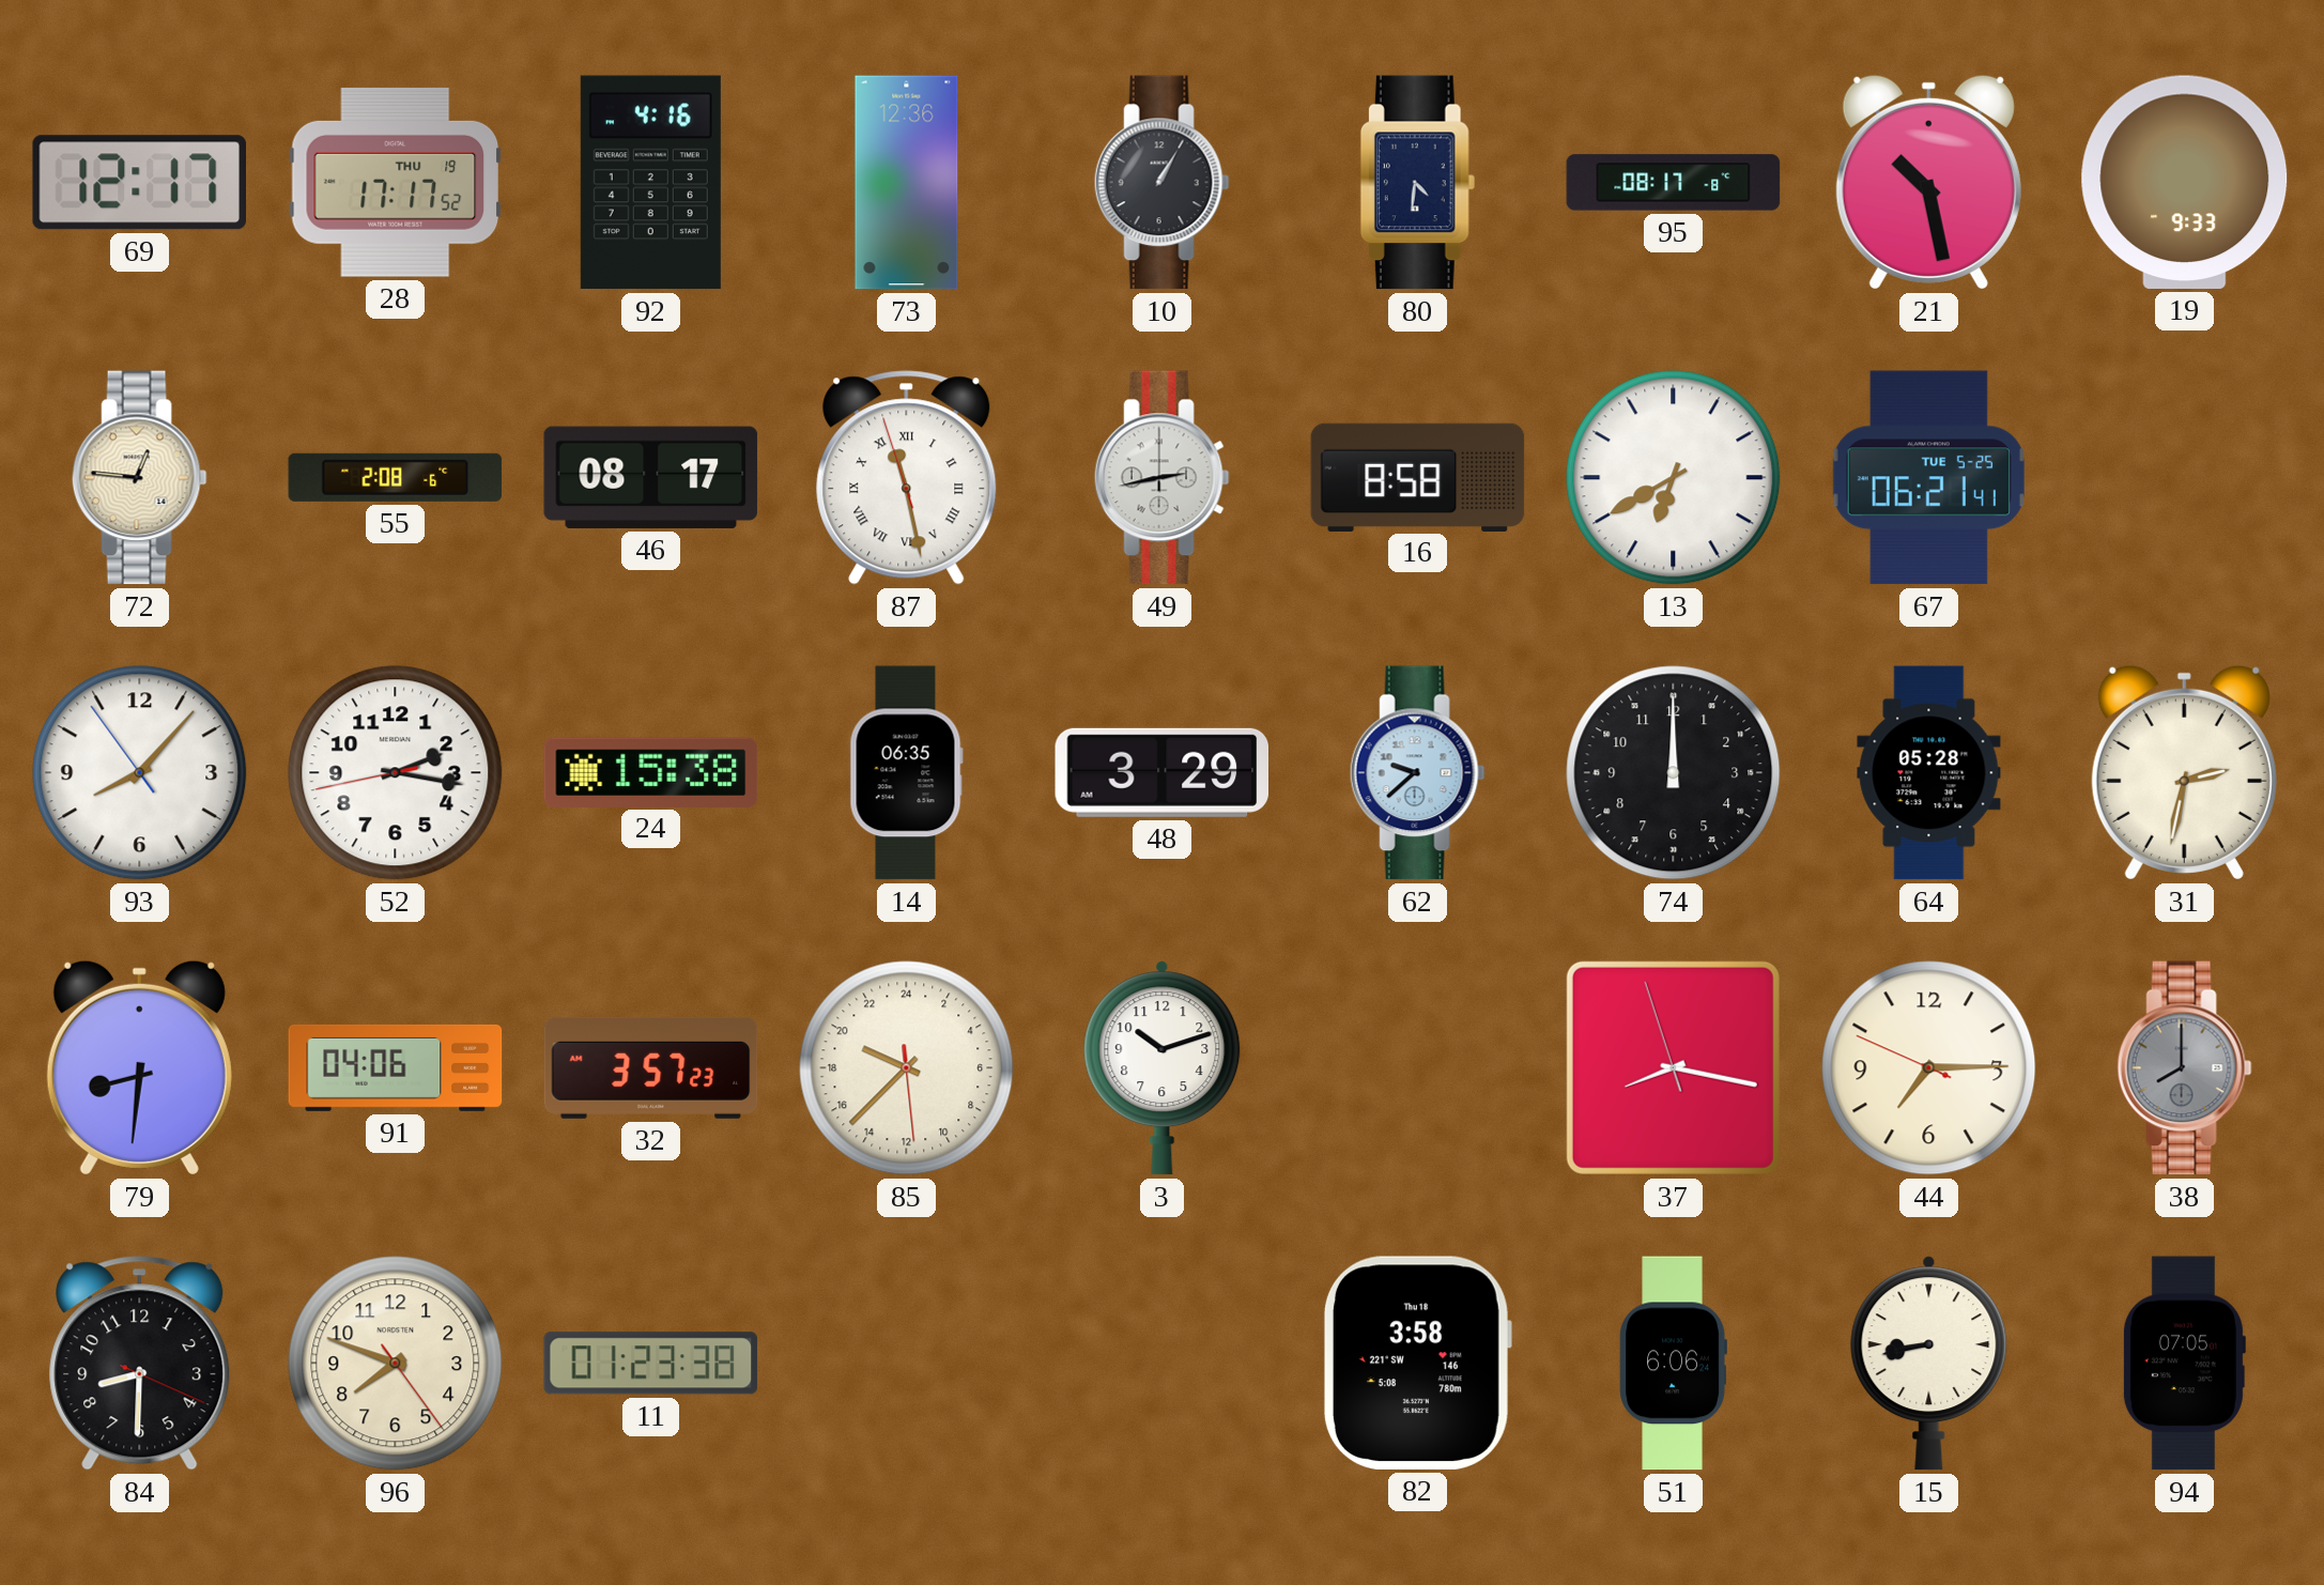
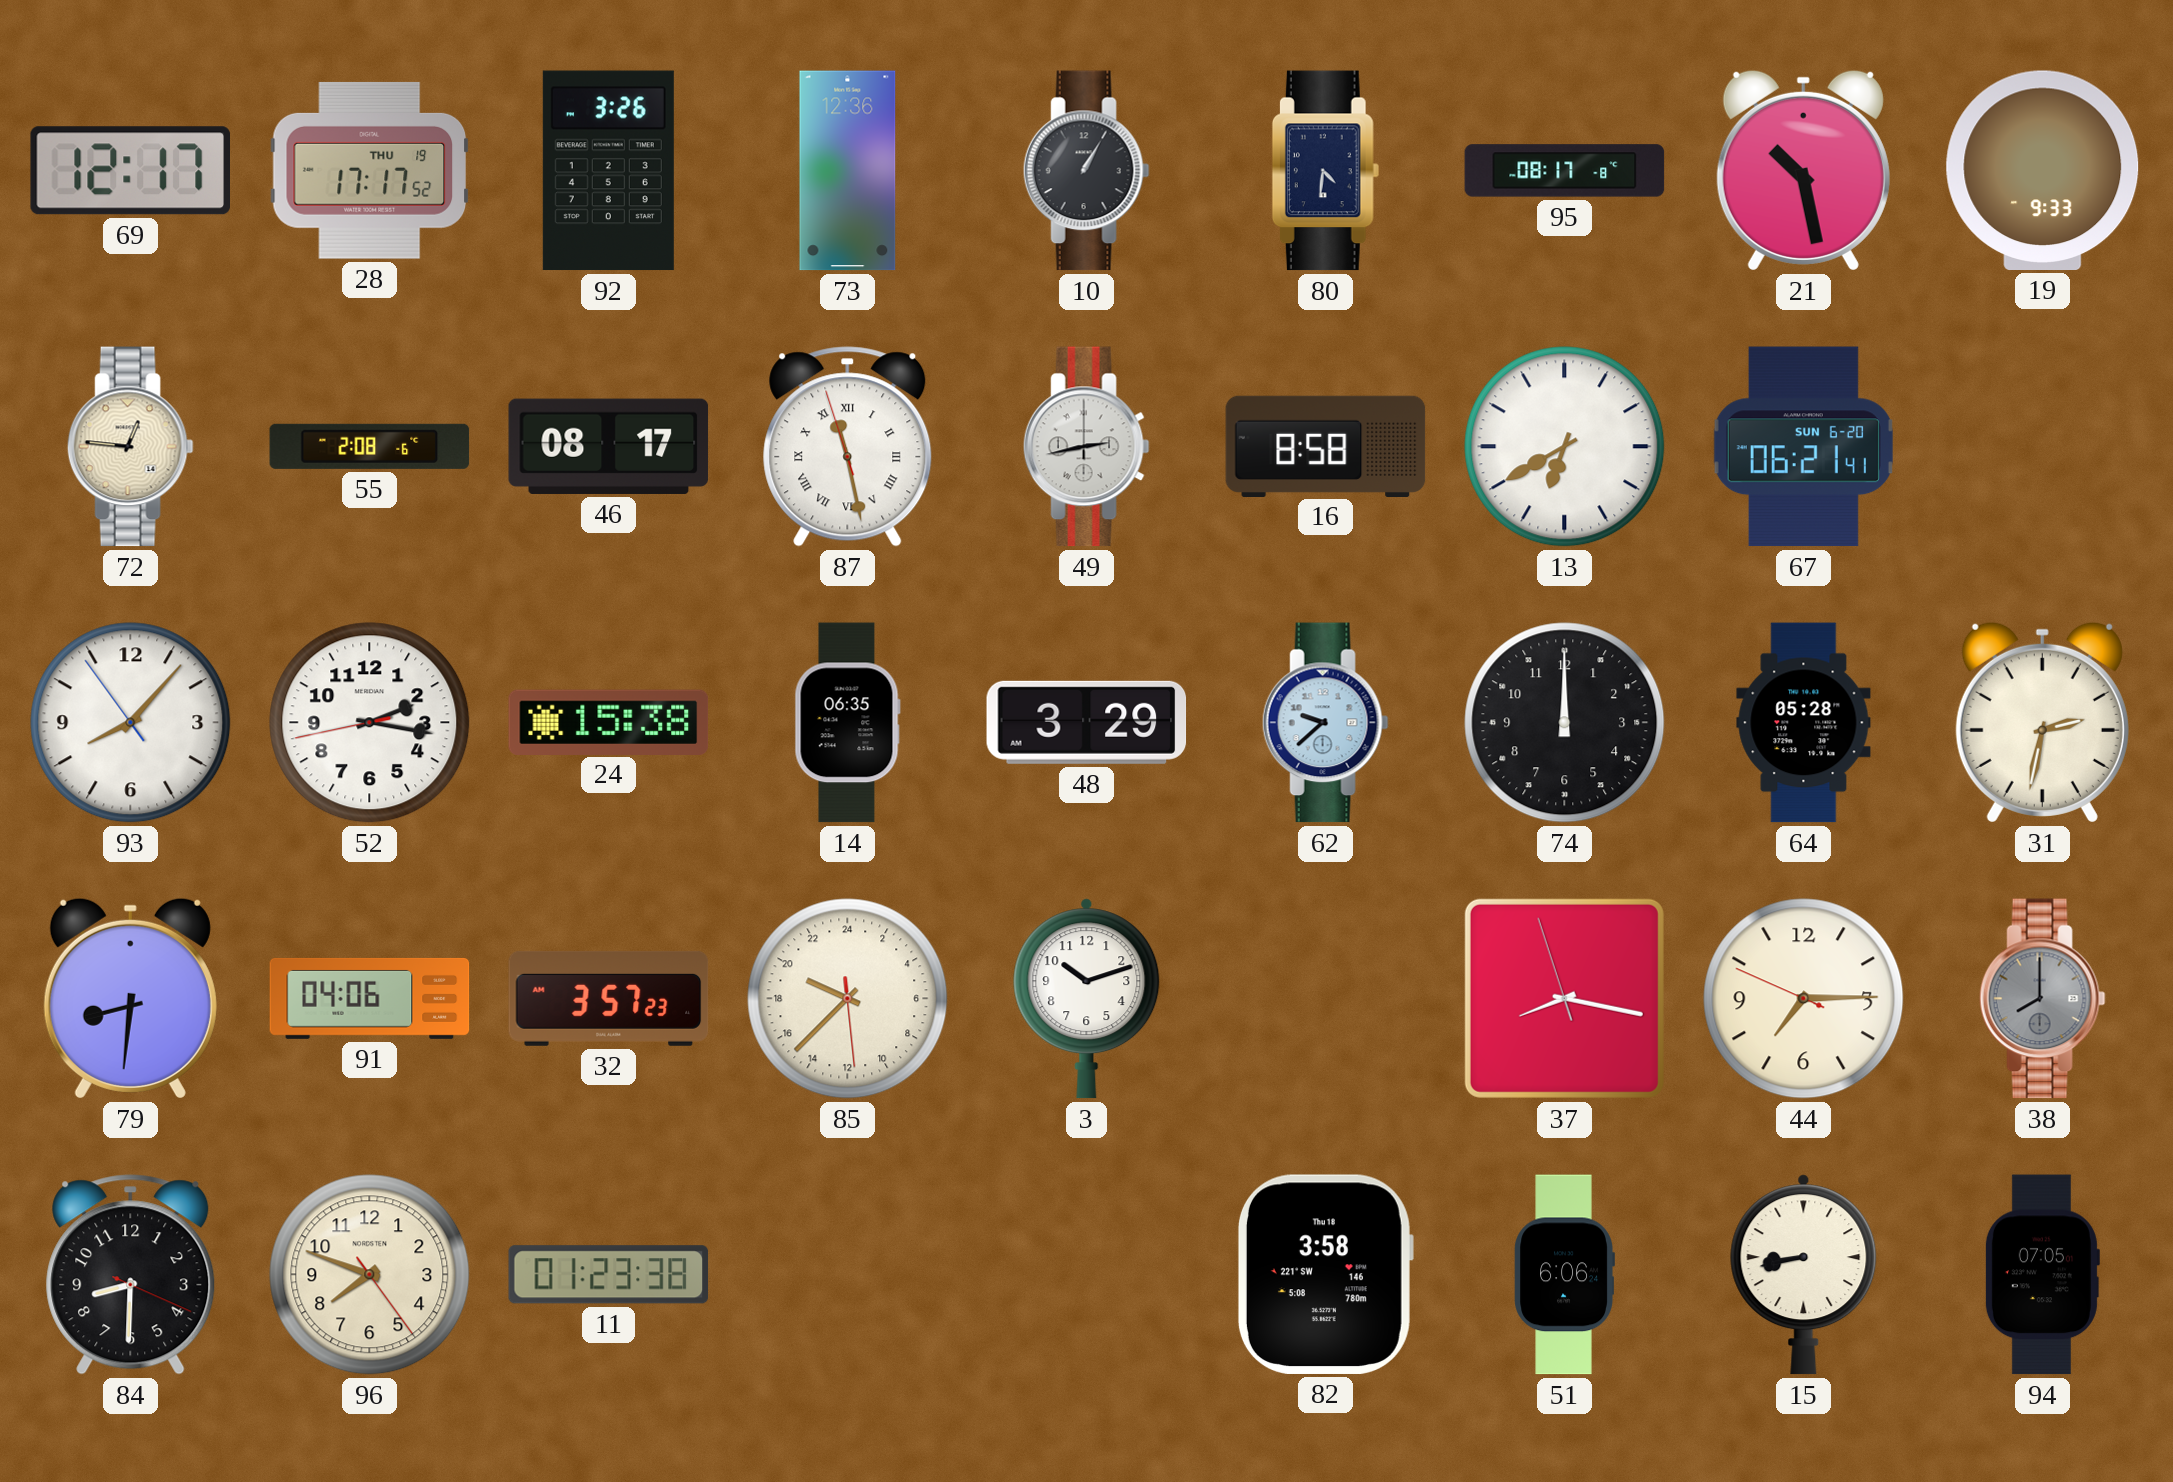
92: 4:16 -> 3:26 (608, 171)
67 date: TUE 5-25 -> SUN 6-20 (1803, 447)
